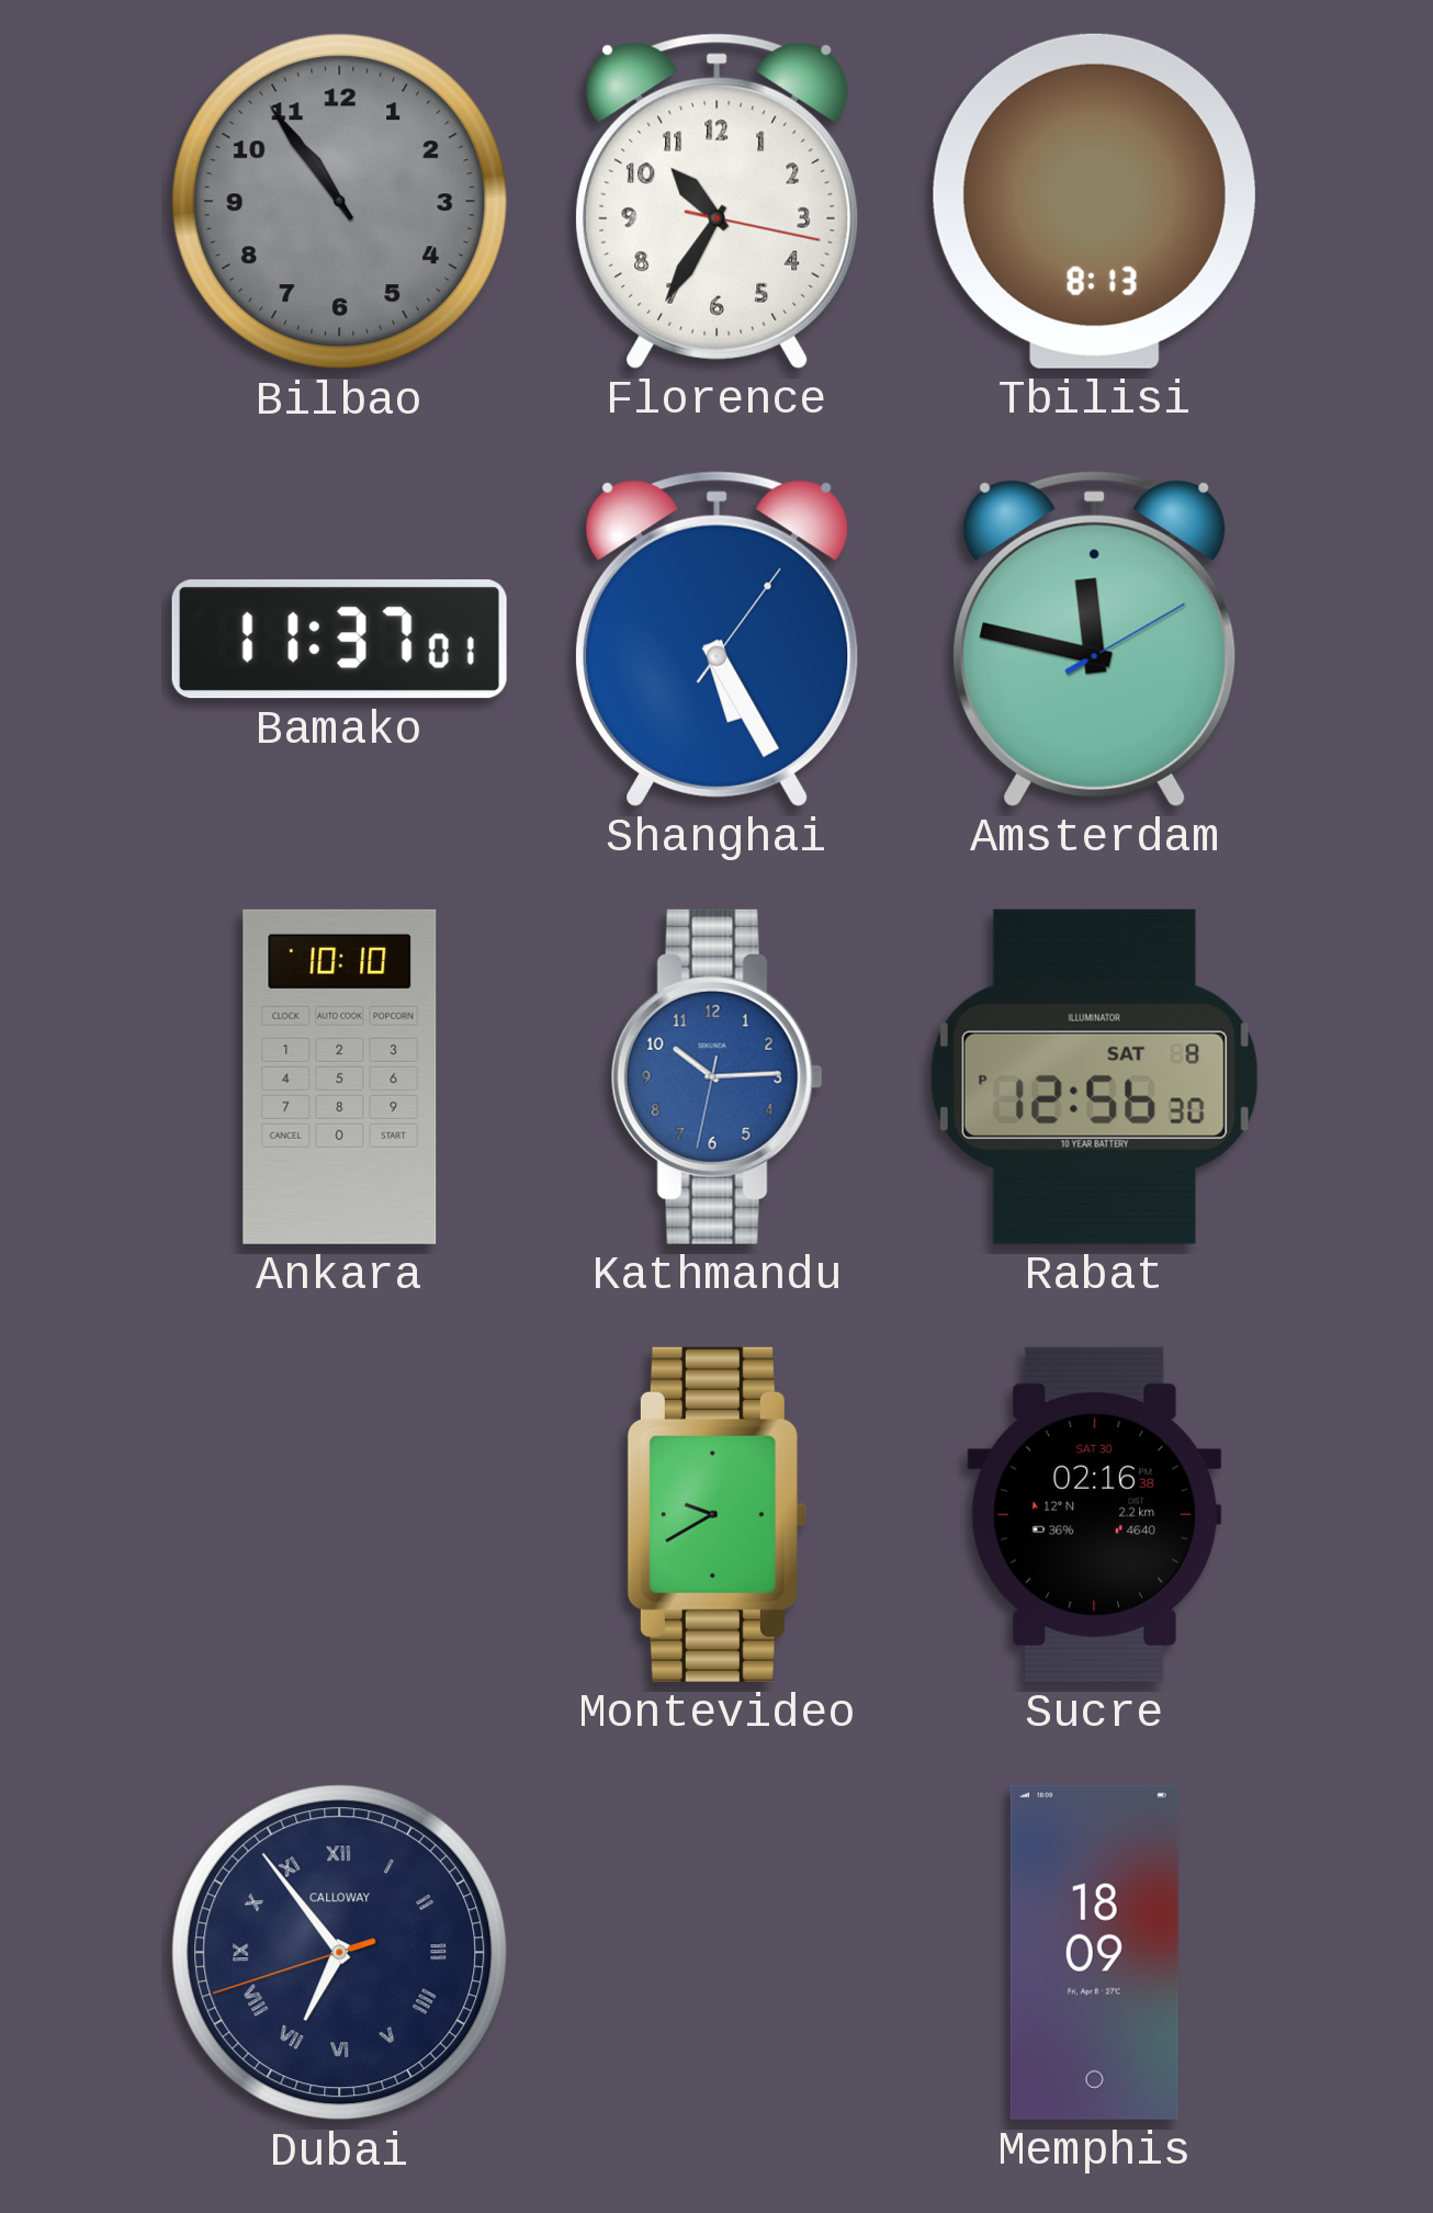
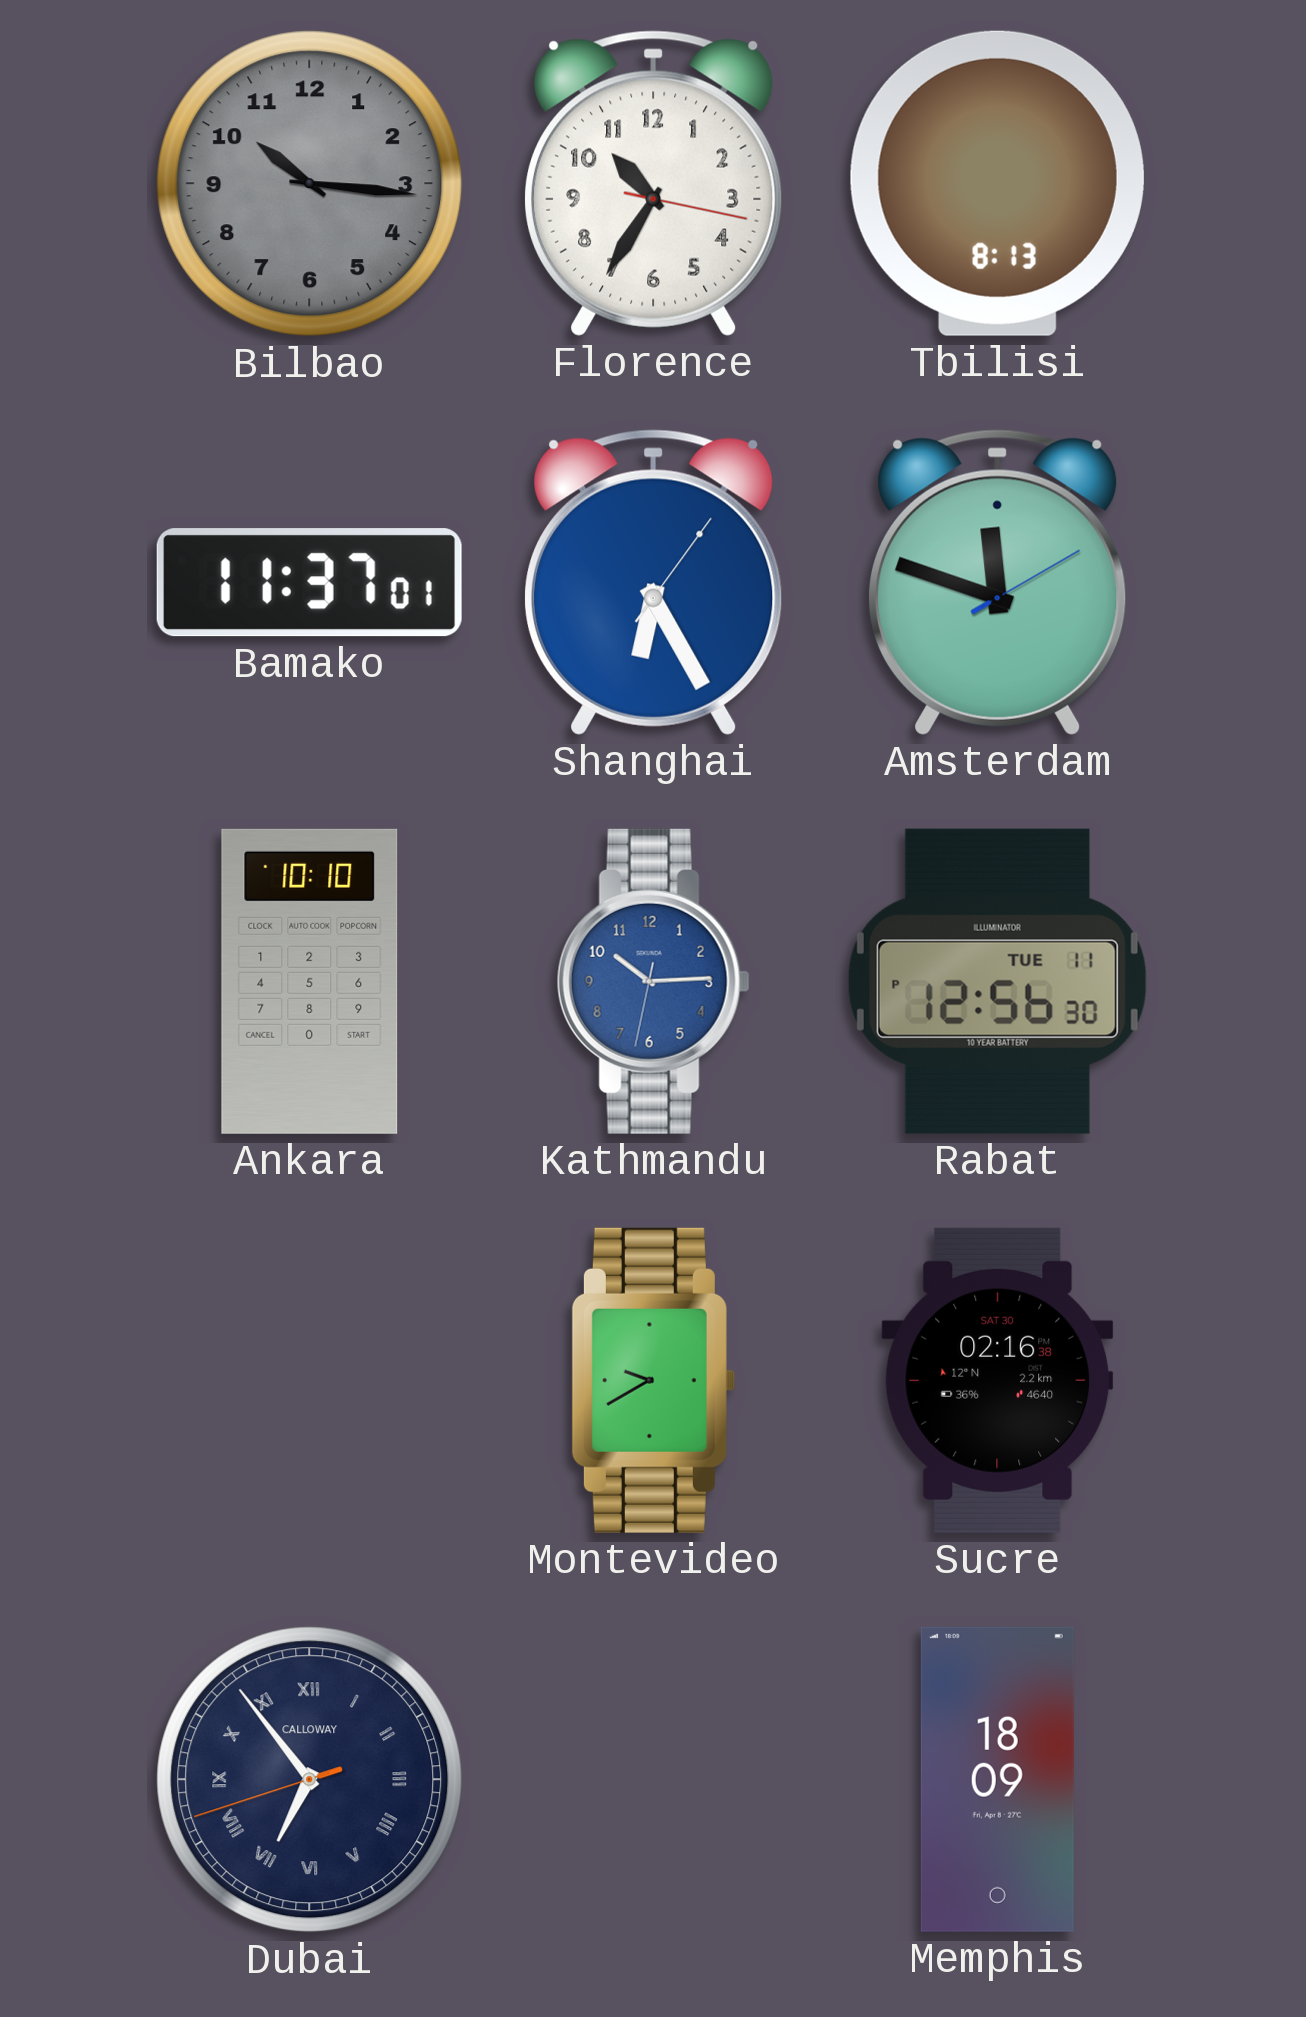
Bilbao: 10:54 -> 10:16 (310, 184)
Shanghai: 5:25 -> 6:25 (654, 582)
Amsterdam: 11:47 -> 11:48 (998, 582)
Rabat date: SAT 8 -> TUE 11 (997, 981)
